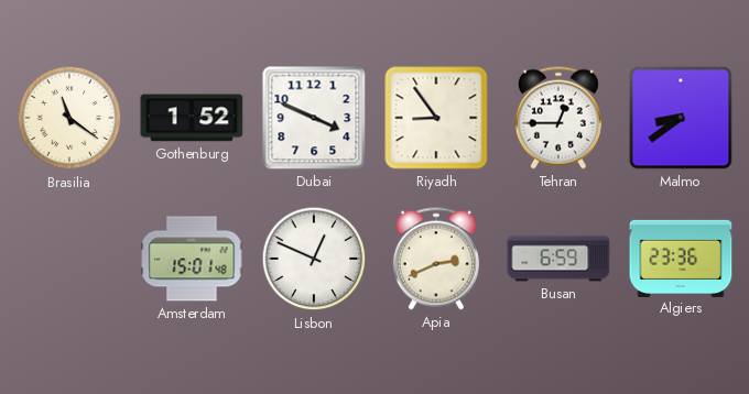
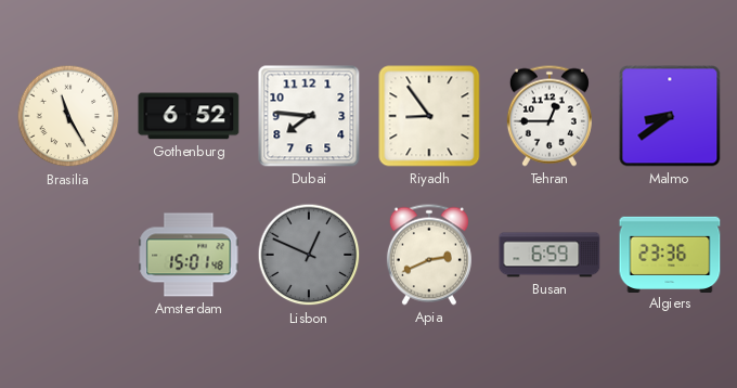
Brasilia: 11:21 -> 11:25 (68, 116)
Gothenburg: 1:52 -> 6:52 (189, 116)
Dubai: 3:49 -> 7:46 (309, 116)
Lisbon dial: white -> grey (309, 255)
